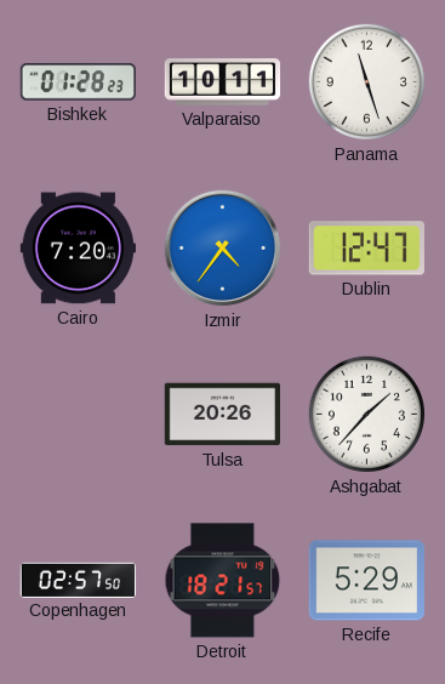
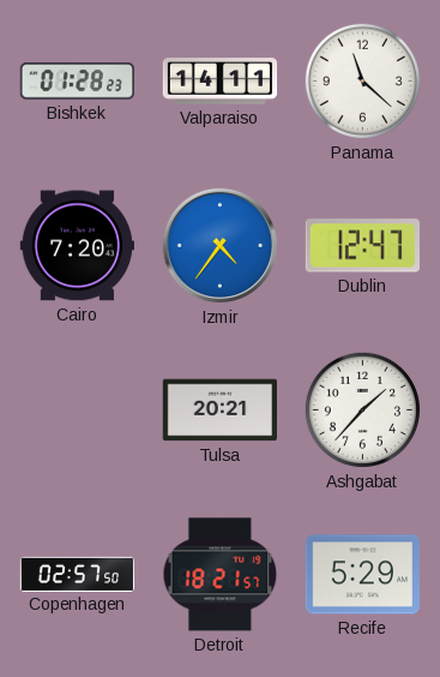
Valparaiso: 10:11 -> 14:11 (221, 82)
Panama: 11:27 -> 11:22 (362, 80)
Tulsa: 20:26 -> 20:21 (219, 411)
